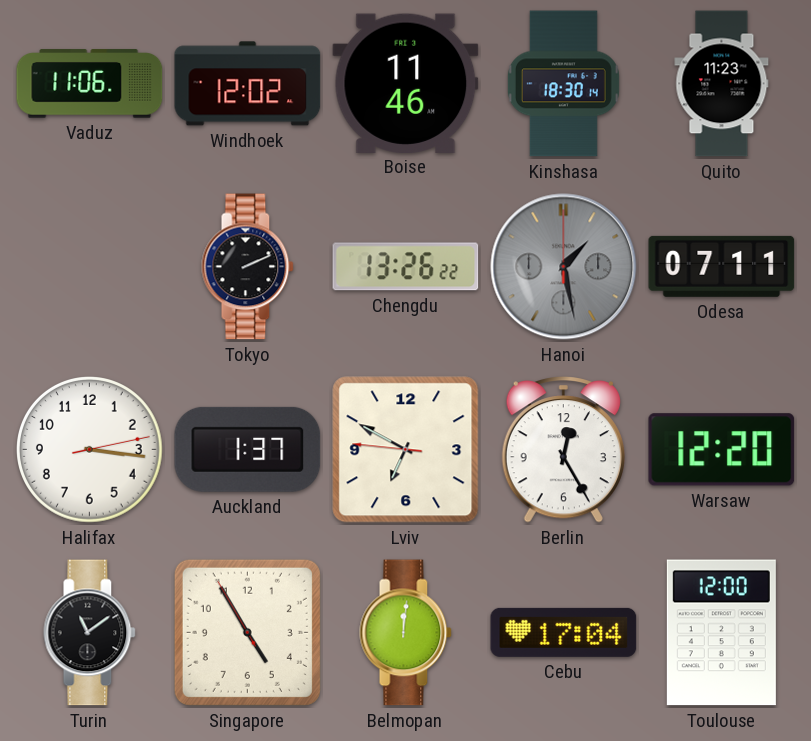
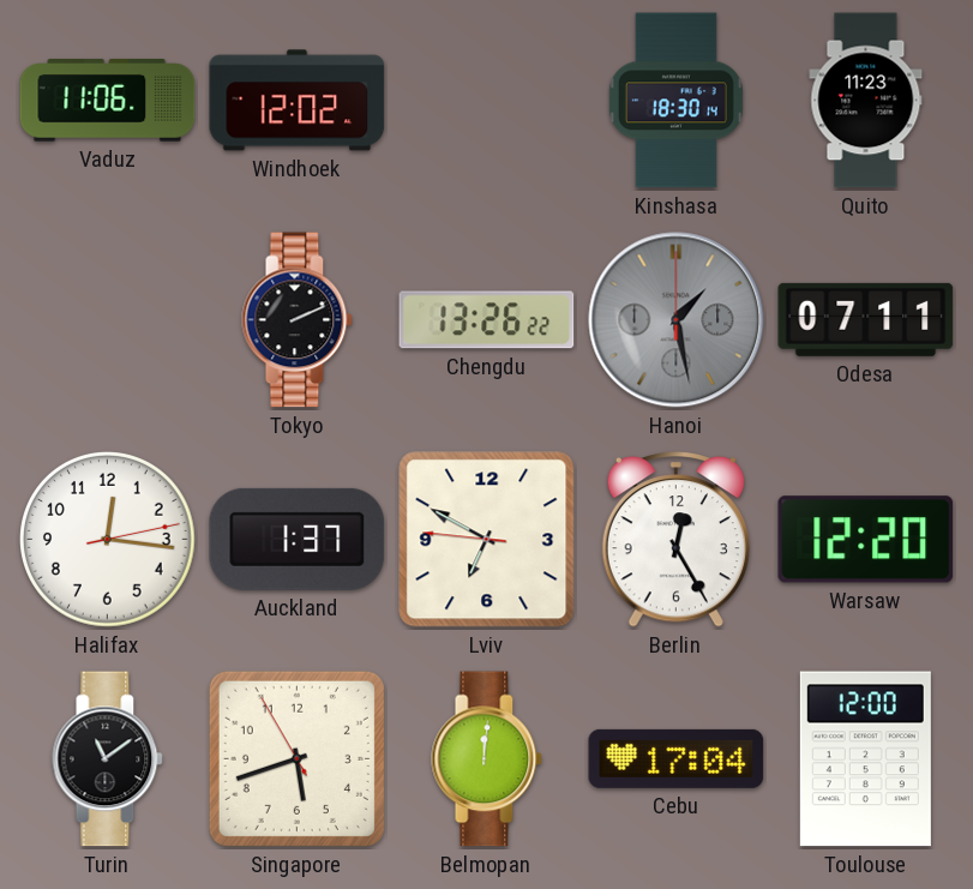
Boise: 11:46 -> none (406, 83)
Halifax: 3:16 -> 12:16 (108, 540)
Singapore: 4:54 -> 5:41 (296, 758)
